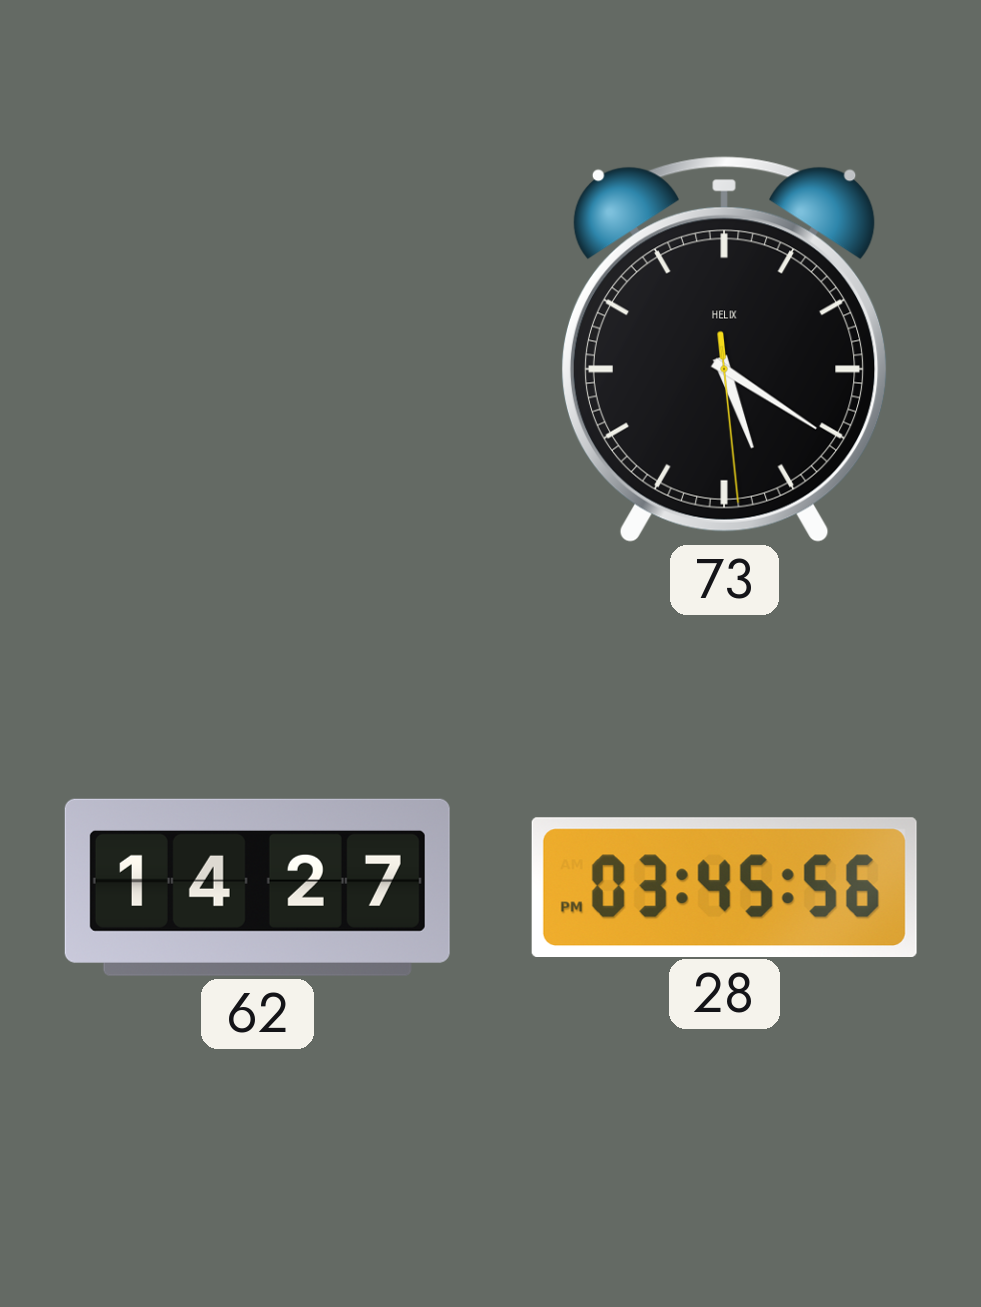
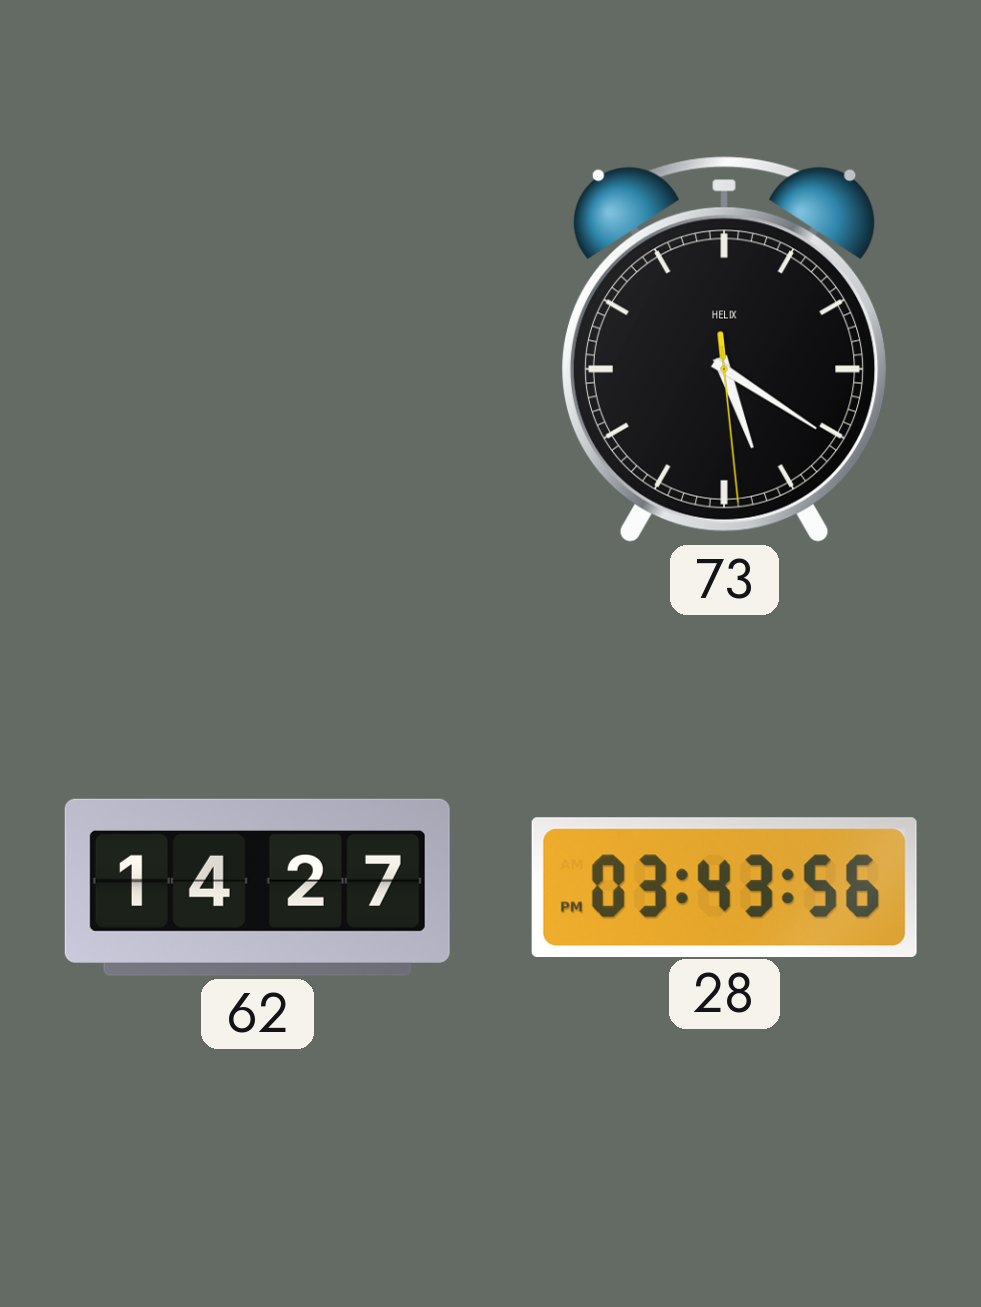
28: 03:45 -> 03:43 (724, 887)
